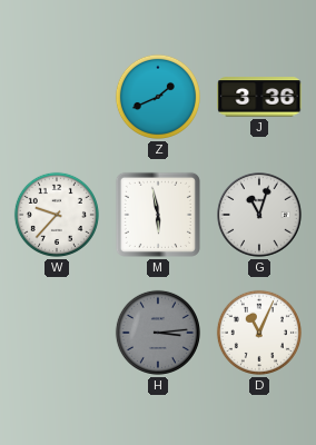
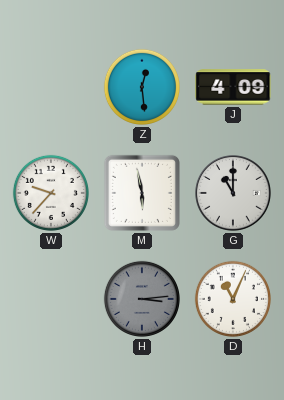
Z: 1:41 -> 12:29 (142, 87)
J: 3:36 -> 4:09 (233, 87)
G: 11:03 -> 11:00 (233, 193)
